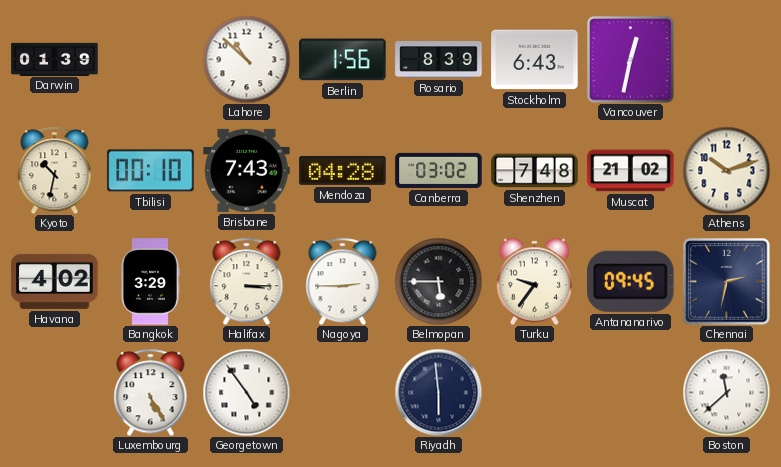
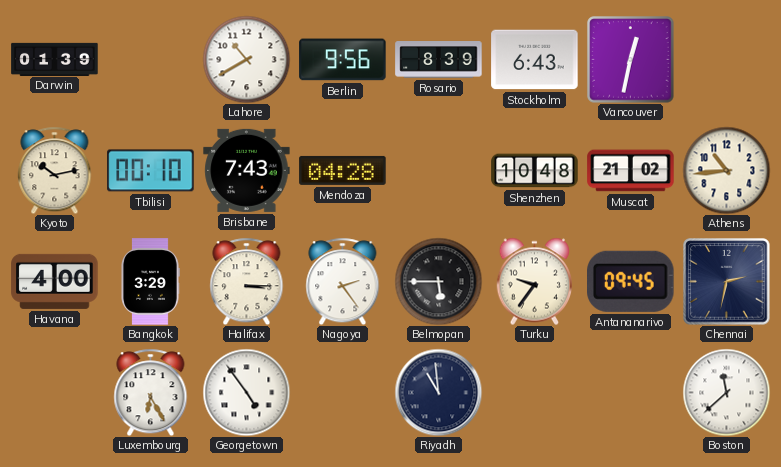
Lahore: 10:52 -> 10:40 (246, 59)
Berlin: 1:56 -> 9:56 (343, 60)
Kyoto: 10:32 -> 10:13 (55, 170)
Canberra: 03:02 -> none (439, 170)
Shenzhen: 7:48 -> 10:48 (535, 171)
Athens: 10:12 -> 10:44 (726, 170)
Havana: 4:02 -> 4:00 (55, 281)
Nagoya: 2:45 -> 2:24 (343, 281)
Luxembourg: 5:25 -> 6:25 (151, 392)
Riyadh: 5:59 -> 10:59 (438, 392)
